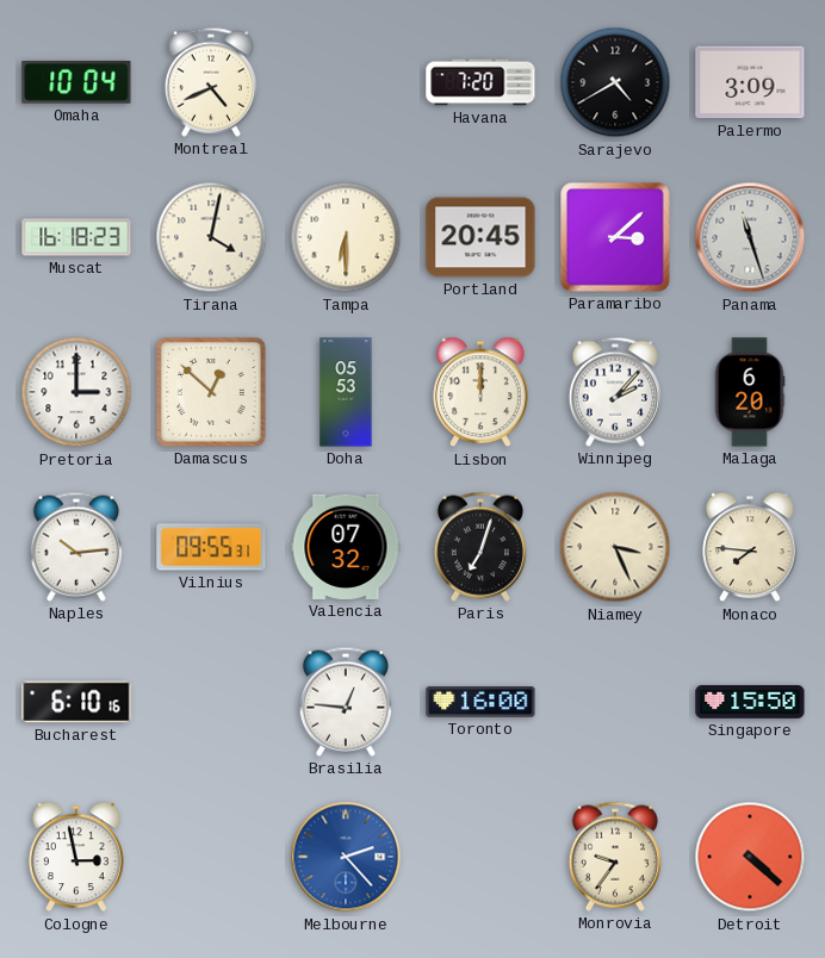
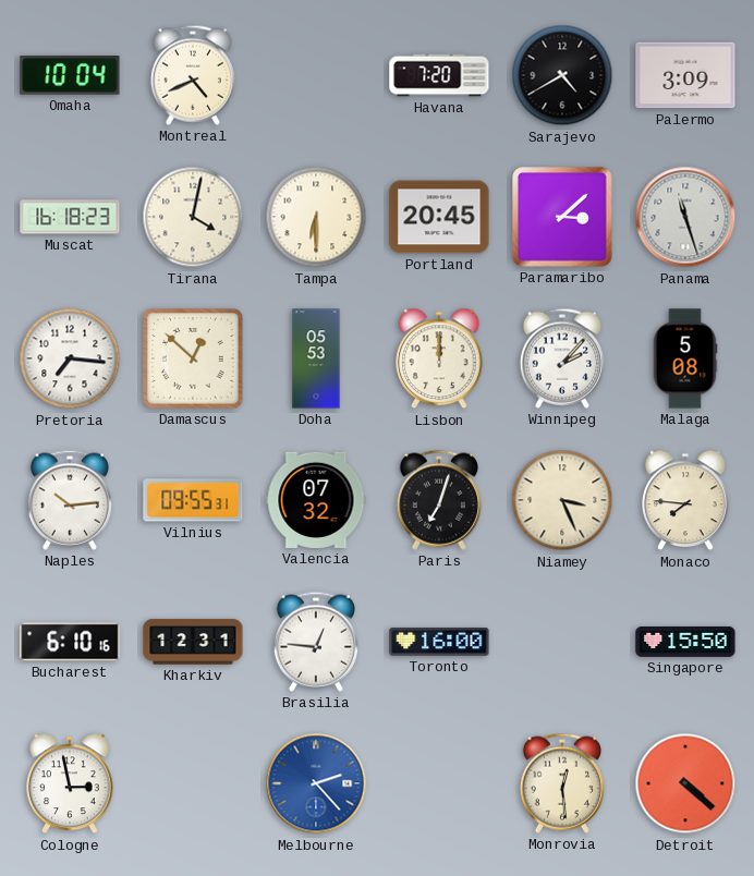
Pretoria: 3:00 -> 7:16 (70, 358)
Malaga: 6:20 -> 5:08 (685, 358)
Kharkiv: none -> 12:31 (193, 642)
Monrovia: 9:36 -> 12:29 (562, 783)
